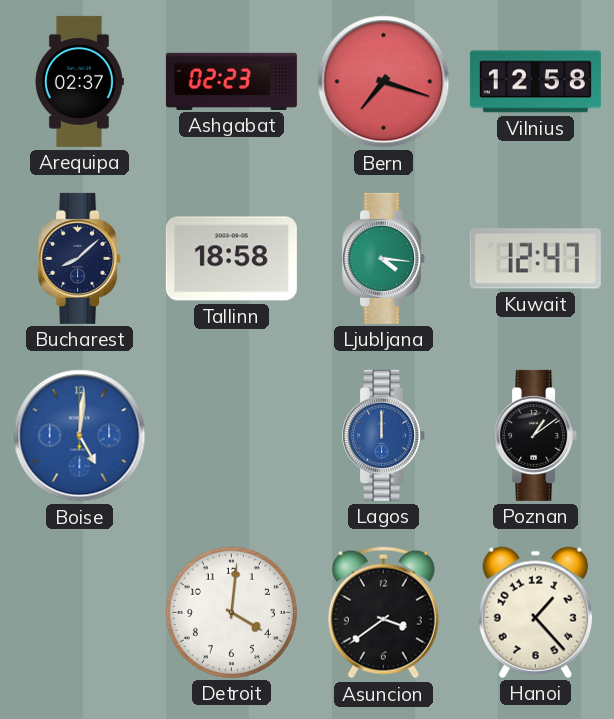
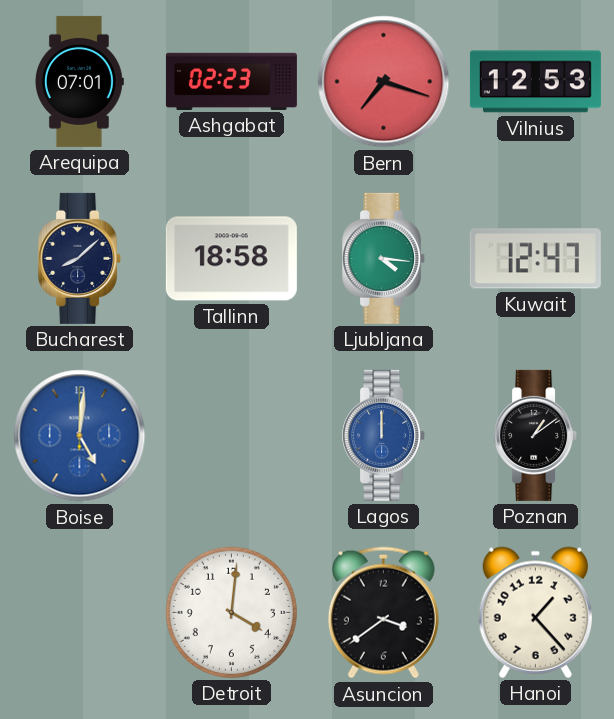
Arequipa: 02:37 -> 07:01 (79, 81)
Vilnius: 12:58 -> 12:53 (535, 82)
